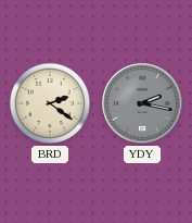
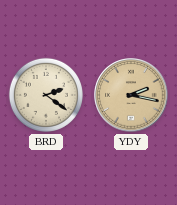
YDY dial: grey -> champagne (131, 95)
